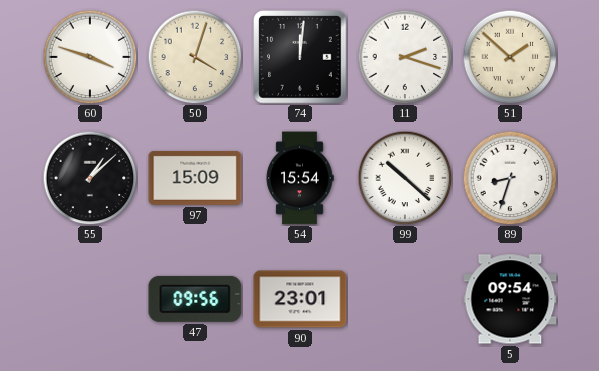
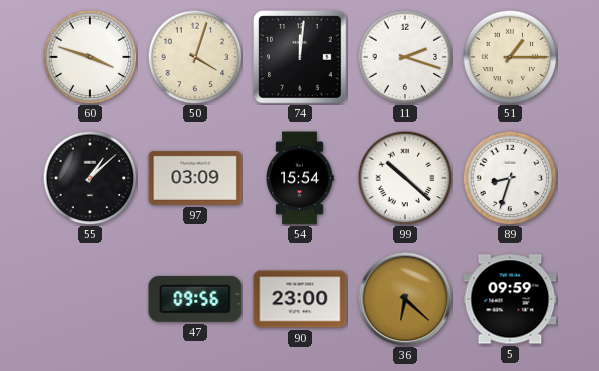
51: 1:52 -> 1:15 (510, 57)
97: 15:09 -> 03:09 (195, 178)
90: 23:01 -> 23:00 (300, 299)
36: none -> 6:22 (405, 299)
5: 09:54 -> 09:59 (510, 299)
